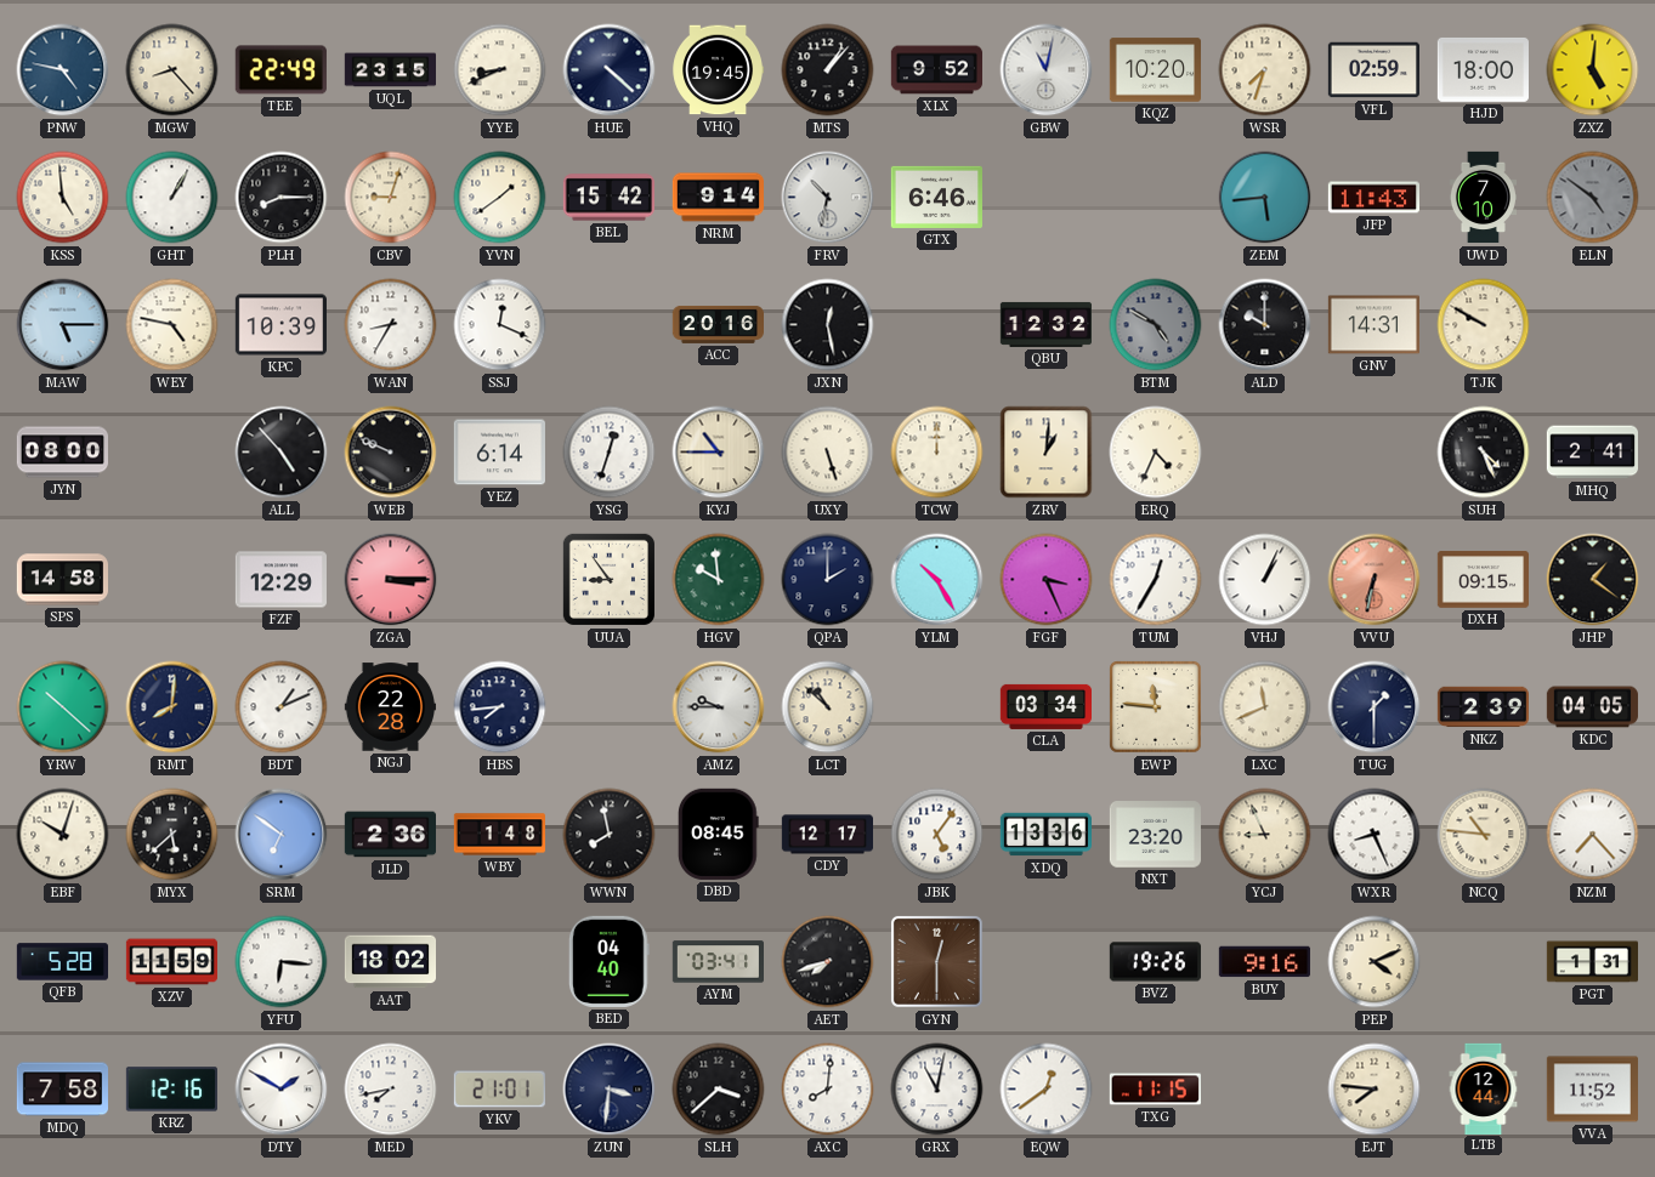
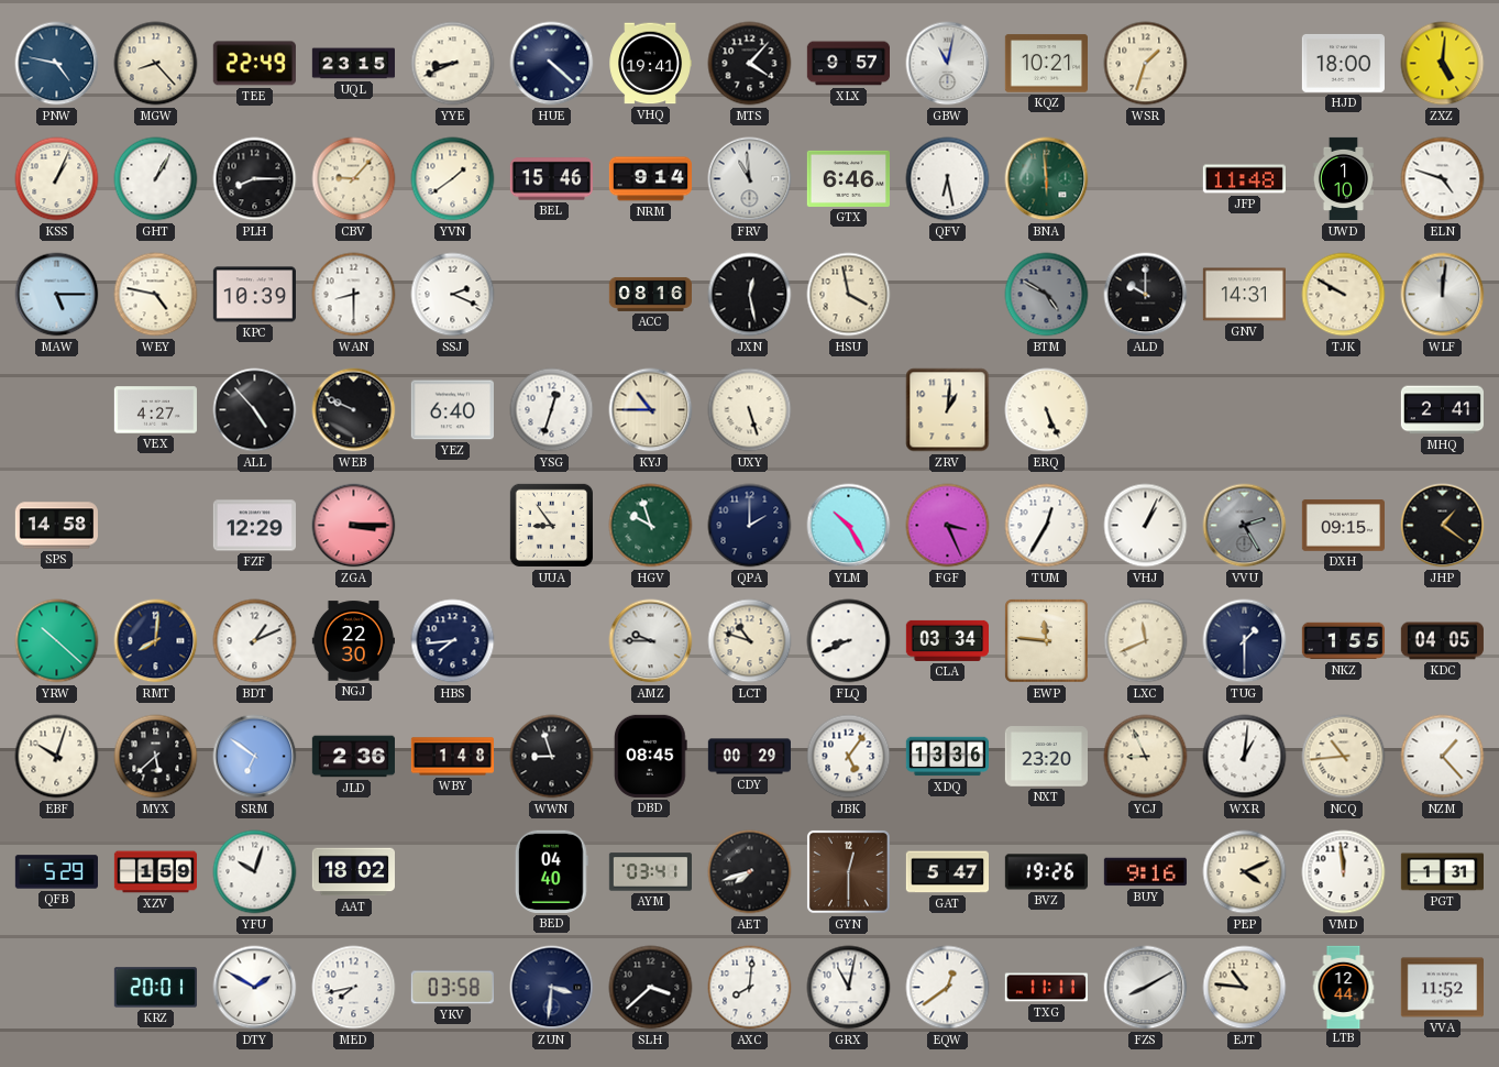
VHQ: 19:45 -> 19:41 (650, 64)
MTS: 1:07 -> 4:07 (750, 64)
XLX: 9:52 -> 9:57 (848, 64)
KQZ: 10:20 -> 10:21 (1046, 64)
WSR: 7:33 -> 1:33 (1146, 64)
VFL: 02:59 -> none (1373, 70)
KSS: 4:59 -> 1:04 (57, 179)
CBV: 9:03 -> 9:07 (354, 179)
BEL: 15:42 -> 15:46 (551, 179)
FRV: 10:32 -> 10:59 (750, 179)
QFV: none -> 6:28 (948, 179)
BNA: none -> 5:59 (1047, 179)
ZEM: 5:44 -> none (1265, 198)
JFP: 11:43 -> 11:48 (1244, 179)
UWD: 7:10 -> 1:10 (1343, 179)
ELN: 4:51 -> 4:48 (1443, 179)
ELN dial: grey -> white (1443, 179)
WAN: 8:35 -> 8:30 (354, 295)
SSJ: 12:19 -> 2:19 (453, 295)
ACC: 20:16 -> 08:16 (650, 294)
HSU: none -> 3:58 (849, 295)
QBU: 12:32 -> none (1045, 324)
WLF: none -> 12:01 (1443, 295)
JYN: 08:00 -> none (62, 453)
VEX: none -> 4:27 (155, 410)
YEZ: 6:14 -> 6:40 (452, 410)
TCW: 12:00 -> none (937, 453)
ERQ: 4:34 -> 5:26 (1047, 410)
SUH: 4:26 -> none (1484, 453)
HGV: 9:59 -> 9:57 (651, 526)
VVU: 6:32 -> 2:25 (1245, 526)
VVU dial: salmon -> grey (1245, 526)
NGJ: 22:28 -> 22:30 (353, 641)
LCT: 10:52 -> 10:48 (750, 641)
FLQ: none -> 8:41 (849, 641)
NKZ: 2:39 -> 1:55 (1343, 641)
WWN: 7:58 -> 8:57 (552, 757)
CDY: 12:17 -> 00:29 (749, 757)
WXR: 8:26 -> 1:01 (1245, 757)
NCQ: 10:46 -> 10:44 (1344, 757)
NZM: 7:23 -> 1:23 (1443, 757)
QFB: 5:28 -> 5:29 (56, 872)
XZV: 11:59 -> 1:59 (156, 872)
YFU: 6:16 -> 10:03 (255, 872)
GAT: none -> 5:47 (947, 872)
VMD: none -> 11:59 (1344, 872)
MDQ: 7:58 -> none (62, 1090)
KRZ: 12:16 -> 20:01 (155, 988)
YKV: 21:01 -> 03:58 (452, 988)
TXG: 11:15 -> 11:11 (1046, 988)
FZS: none -> 8:10 (1146, 988)
EJT: 7:46 -> 10:46 (1245, 988)
